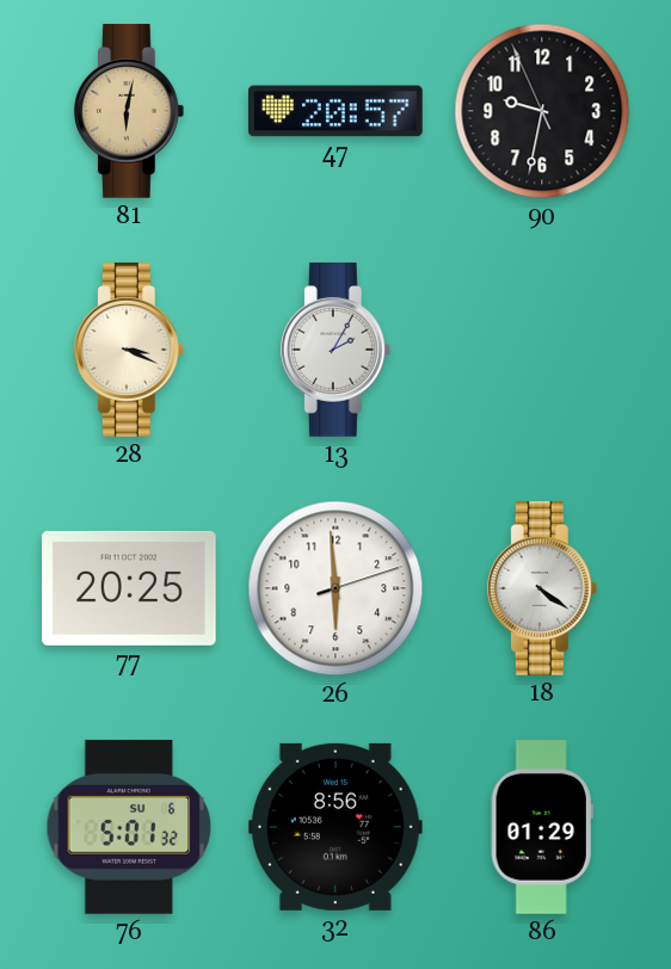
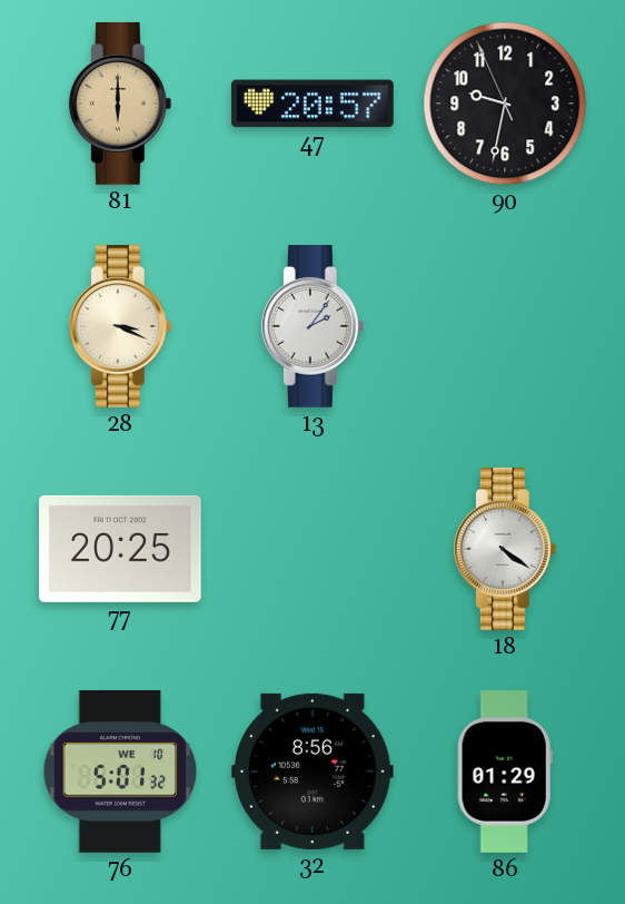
81: 6:02 -> 6:00 (120, 105)
13: 2:05 -> 2:06 (312, 327)
26: 5:59 -> none (335, 588)
76 date: SU 6 -> WE 10 (120, 772)
